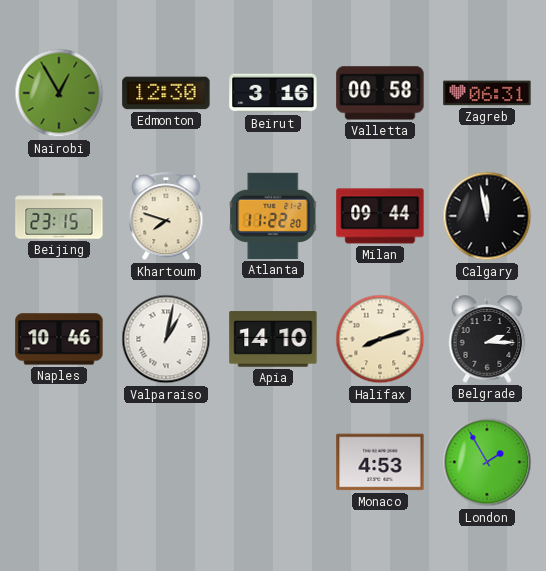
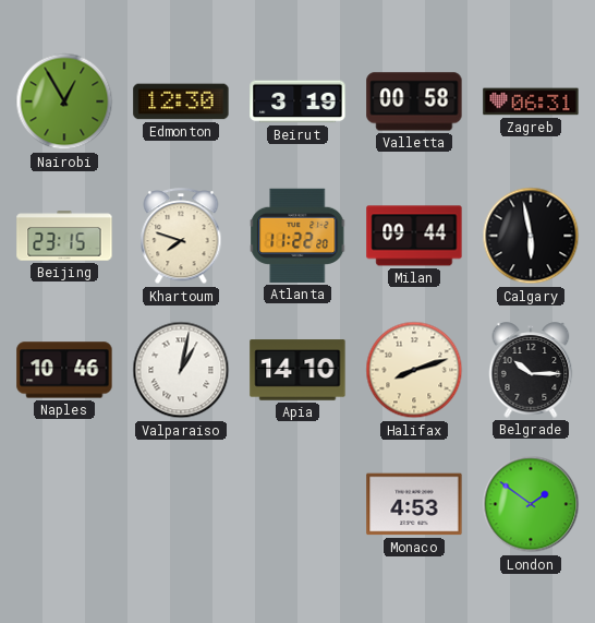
Beirut: 3:16 -> 3:19 (297, 101)
Calgary: 11:58 -> 5:58 (531, 236)
Belgrade: 2:15 -> 10:15 (531, 370)
London: 1:55 -> 1:51 (531, 504)
